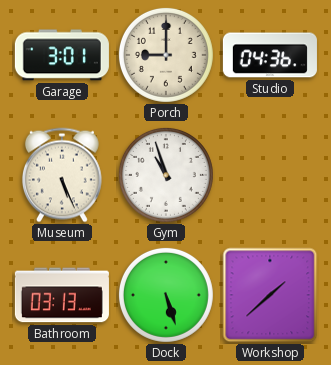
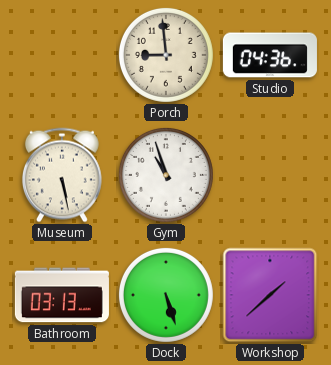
Garage: 3:01 -> none (62, 55)
Porch: 9:00 -> 8:59 (166, 55)
Museum: 5:26 -> 5:28 (62, 175)
